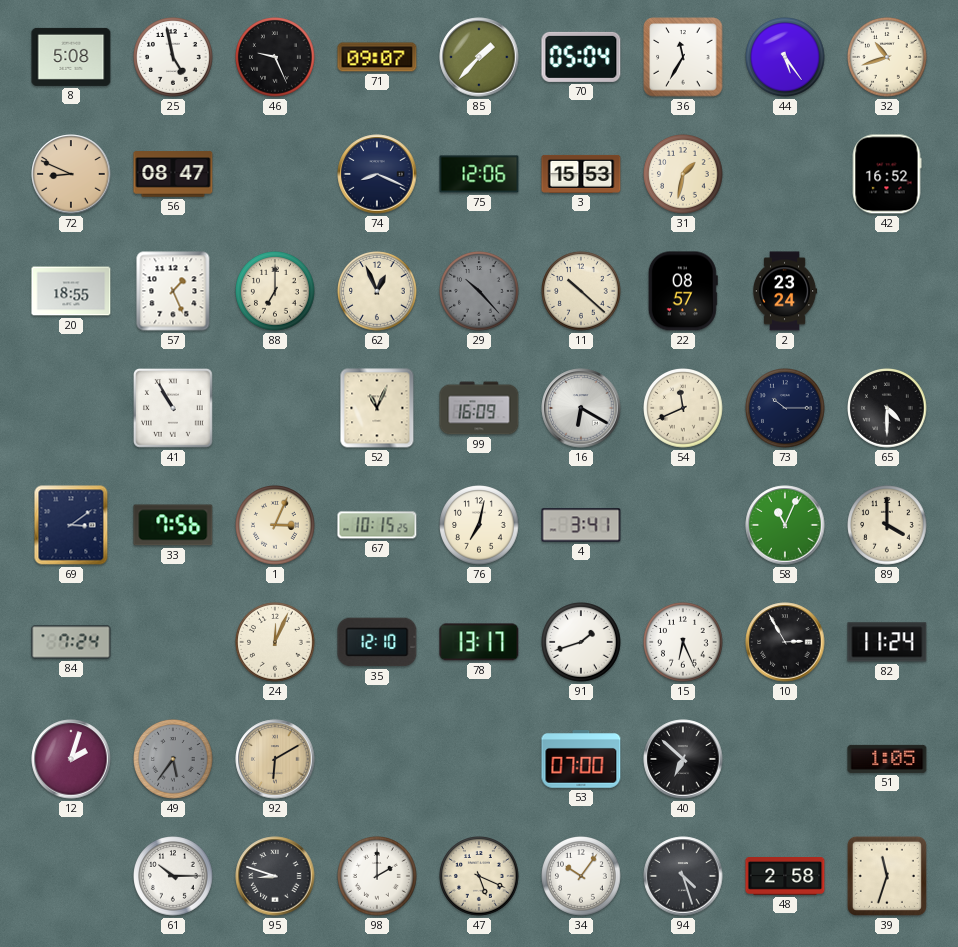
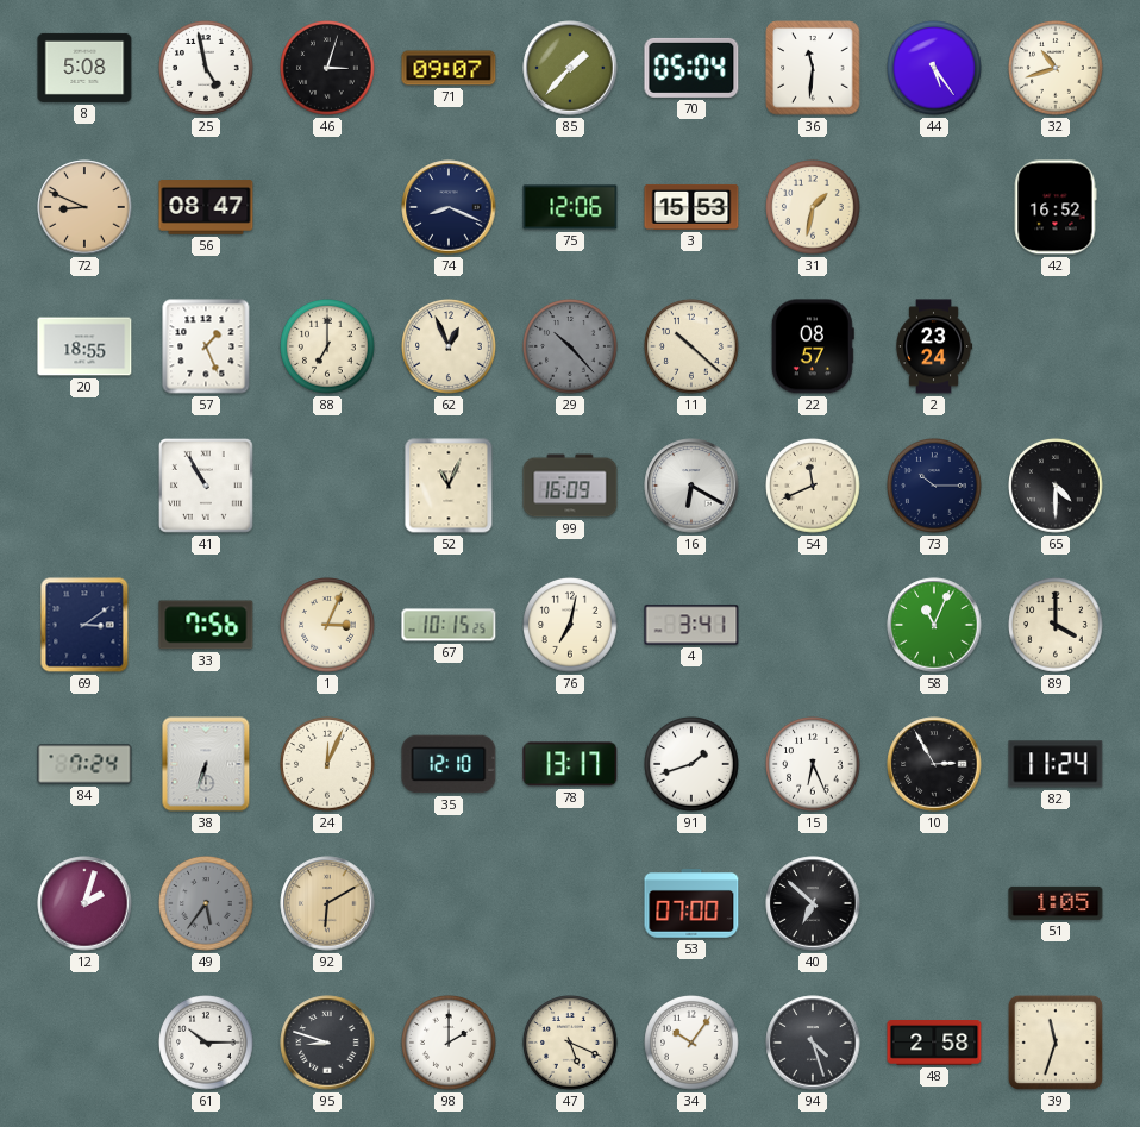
46: 9:26 -> 3:03 (327, 68)
36: 11:35 -> 11:31 (813, 68)
38: none -> 6:33 (206, 764)
